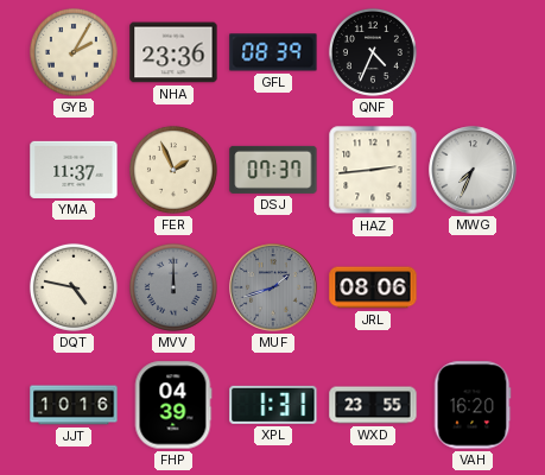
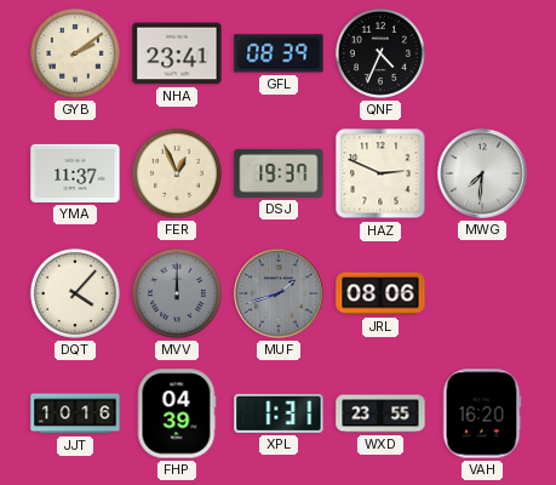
GYB: 2:05 -> 2:09 (75, 53)
NHA: 23:36 -> 23:41 (177, 53)
FER: 1:56 -> 12:56 (177, 173)
DSJ: 07:37 -> 19:37 (279, 173)
HAZ: 2:44 -> 2:49 (380, 173)
MWG: 7:34 -> 7:31 (482, 173)
DQT: 4:47 -> 4:07 (75, 293)
